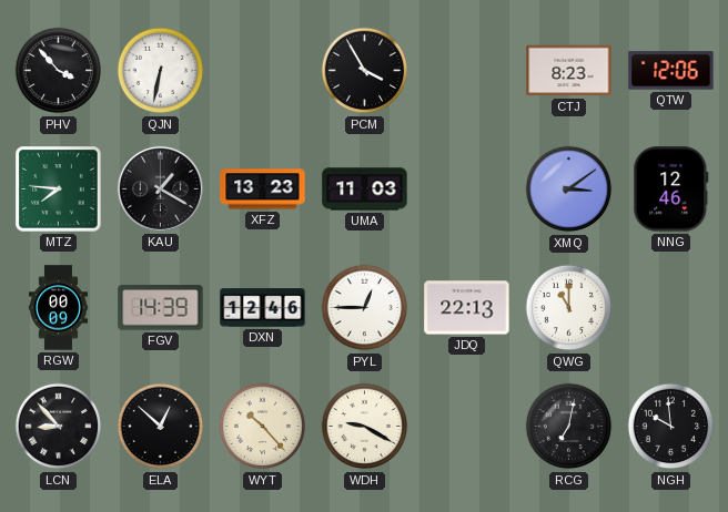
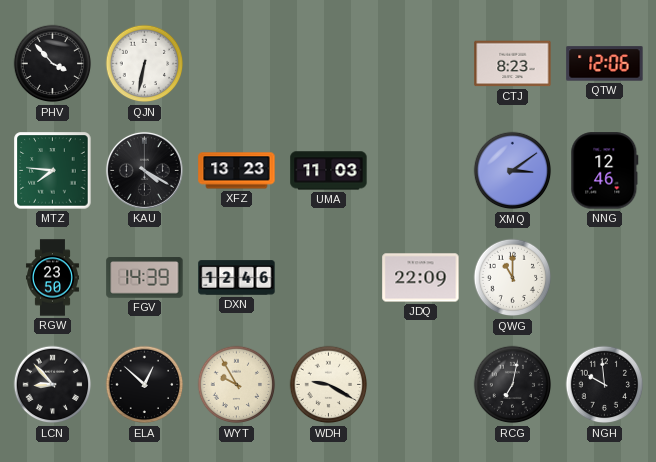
PCM: 3:55 -> none (365, 71)
KAU: 1:20 -> 4:20 (144, 170)
RGW: 00:09 -> 23:50 (52, 278)
PYL: 12:45 -> none (365, 308)
JDQ: 22:13 -> 22:09 (421, 278)
WYT: 10:23 -> 9:55 (237, 385)
